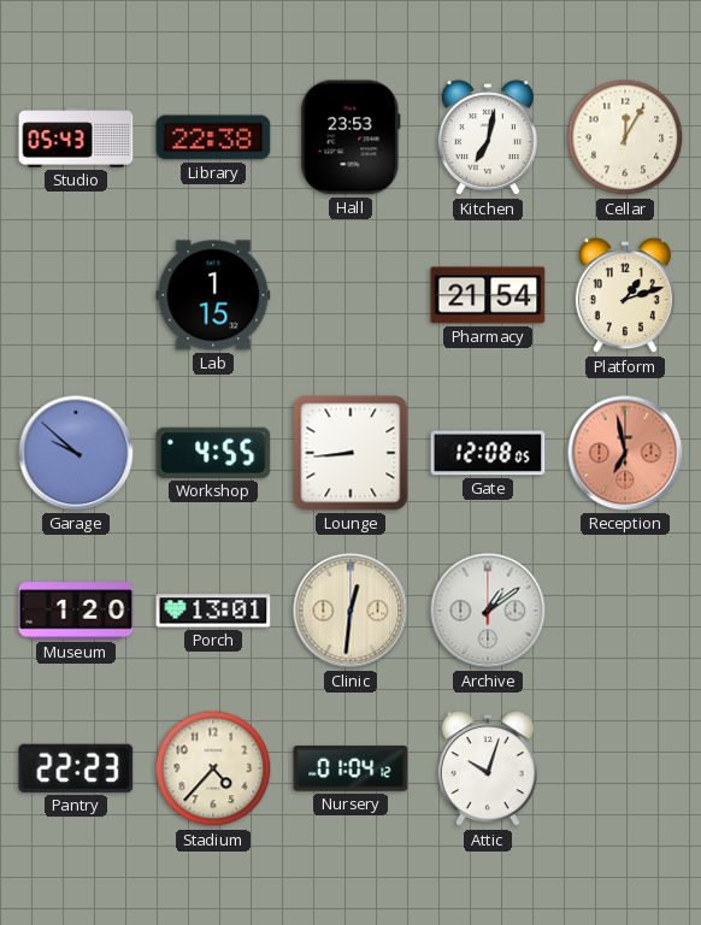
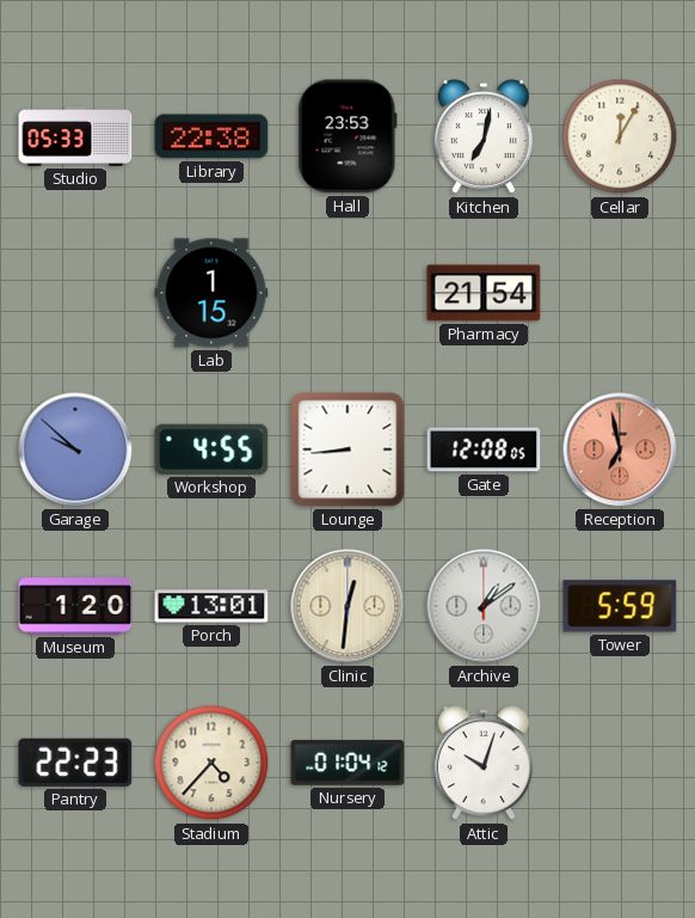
Studio: 05:43 -> 05:33 (75, 136)
Platform: 1:12 -> none (625, 296)
Tower: none -> 5:59 (620, 606)
